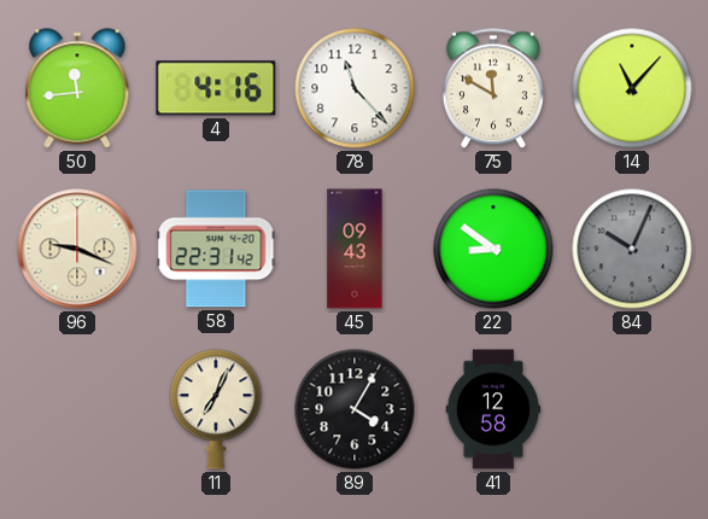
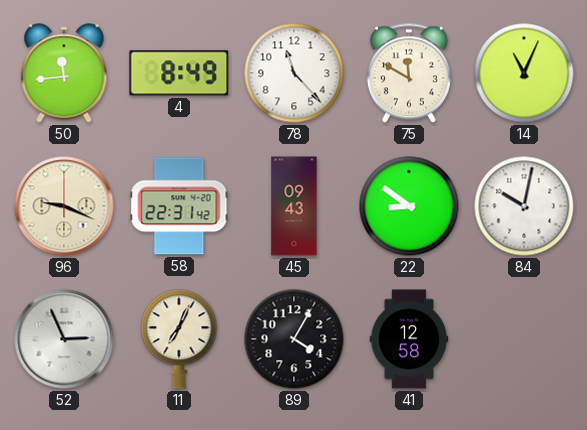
4: 4:16 -> 8:49 (179, 73)
14: 11:07 -> 11:04 (524, 73)
84: 10:04 -> 10:02 (524, 206)
84 dial: grey -> white (524, 206)
52: none -> 2:56 (64, 339)
